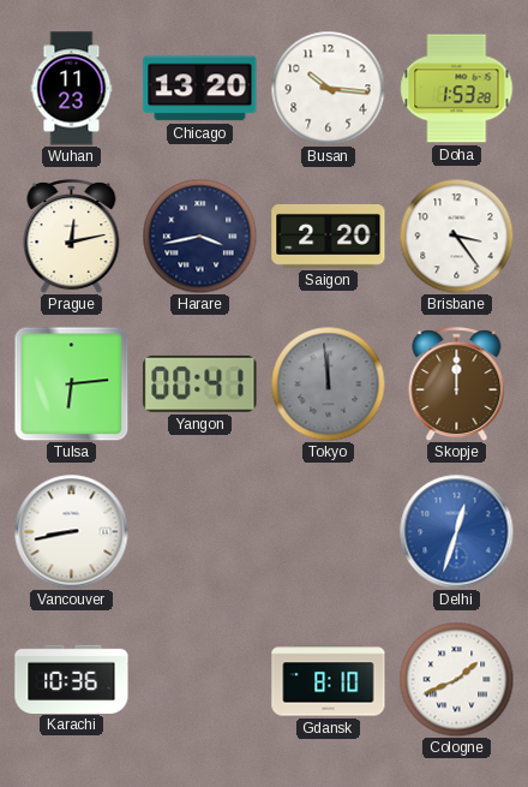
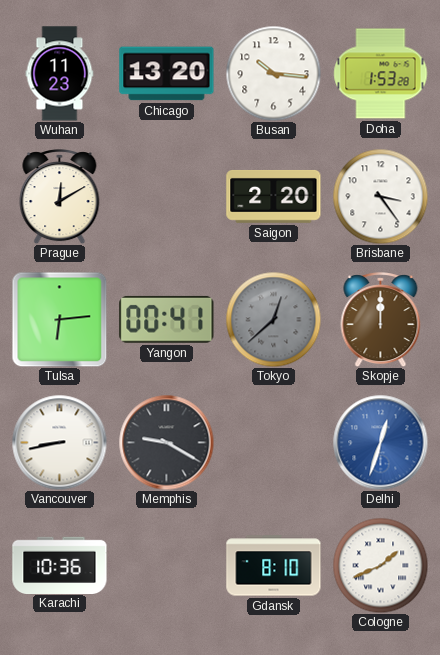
Prague: 12:13 -> 12:10 (60, 197)
Harare: 3:43 -> none (199, 235)
Tokyo: 11:59 -> 12:38 (273, 319)
Memphis: none -> 9:20 (166, 442)
